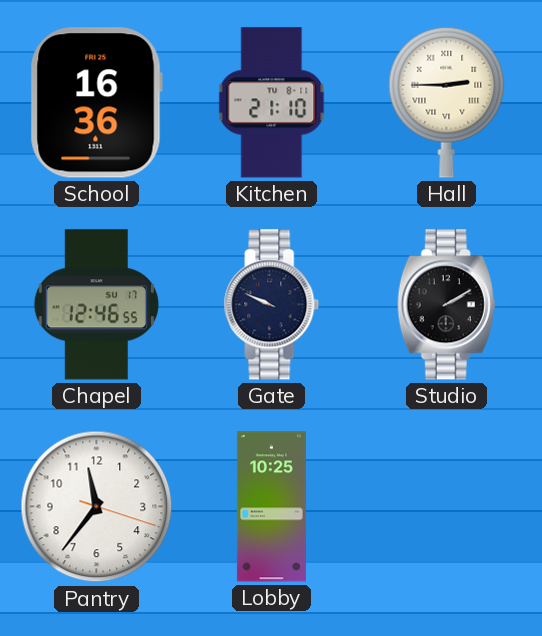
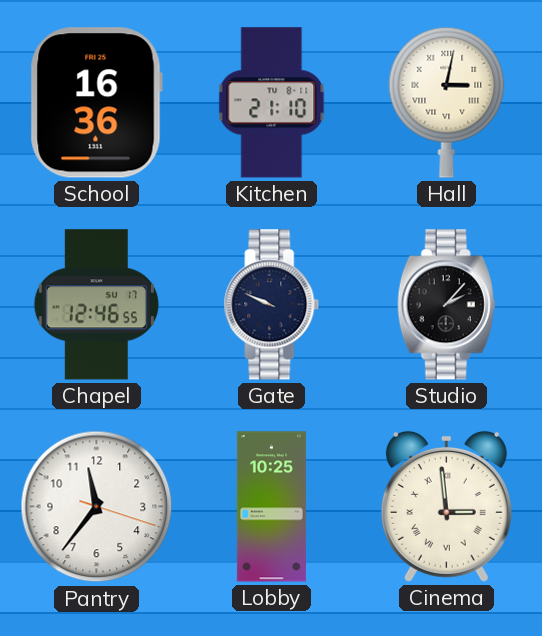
Hall: 2:45 -> 3:02 (447, 102)
Studio: 2:10 -> 2:07 (446, 305)
Cinema: none -> 2:59 (446, 506)
